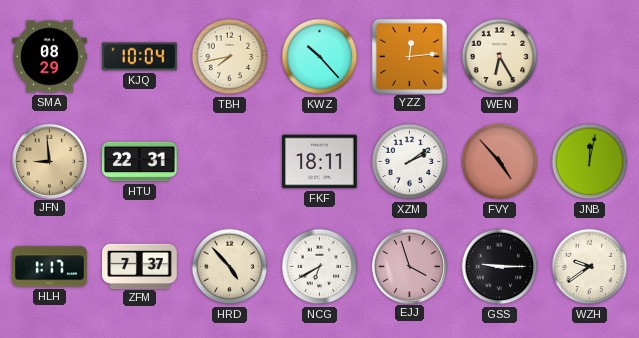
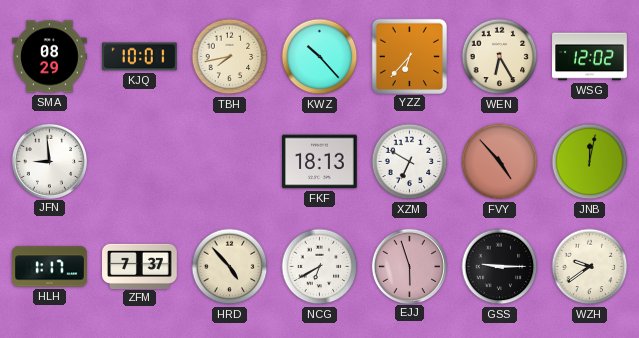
KJQ: 10:04 -> 10:01 (140, 57)
YZZ: 12:14 -> 6:37 (409, 56)
WSG: none -> 12:02 (590, 57)
JFN dial: champagne -> white (49, 161)
HTU: 22:31 -> none (140, 162)
FKF: 18:11 -> 18:13 (320, 162)
XZM: 2:09 -> 6:50 (410, 162)
EJJ: 3:57 -> 5:57 (409, 266)
